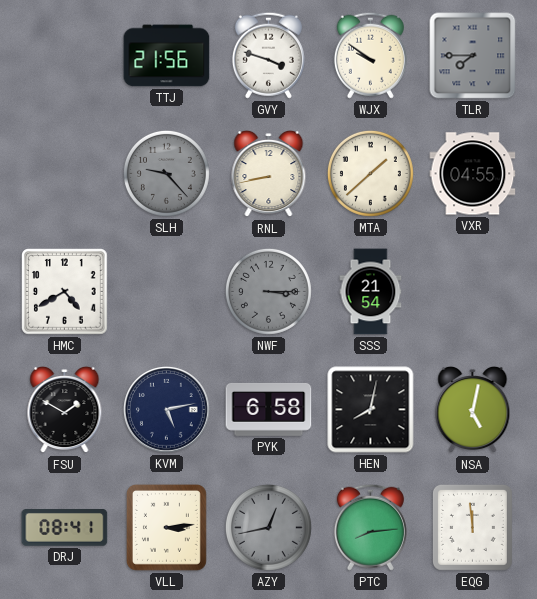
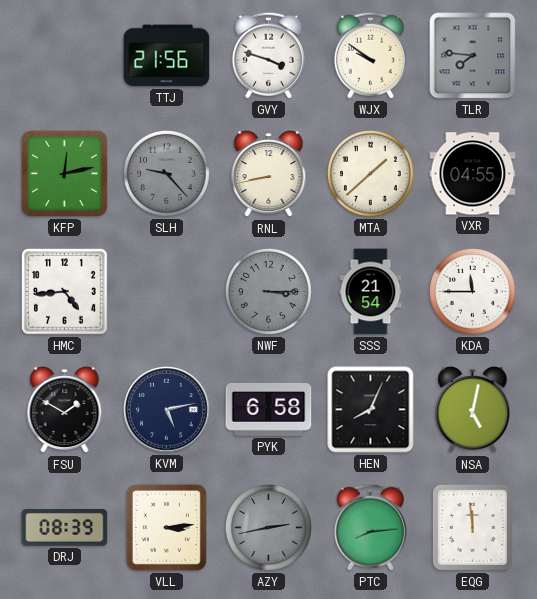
TLR: 7:45 -> 7:46 (473, 56)
KFP: none -> 12:13 (64, 173)
HMC: 4:40 -> 4:44 (65, 292)
KDA: none -> 11:45 (472, 291)
HEN: 8:02 -> 8:04 (371, 410)
DRJ: 08:41 -> 08:39 (65, 528)
AZY: 12:43 -> 2:43 (268, 527)
